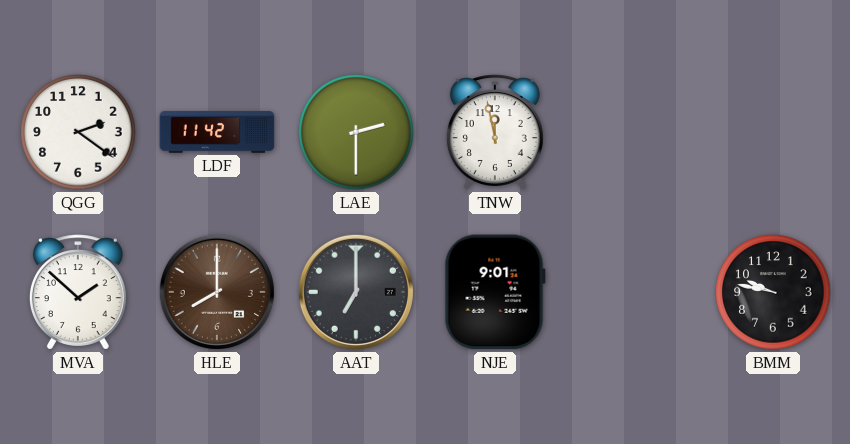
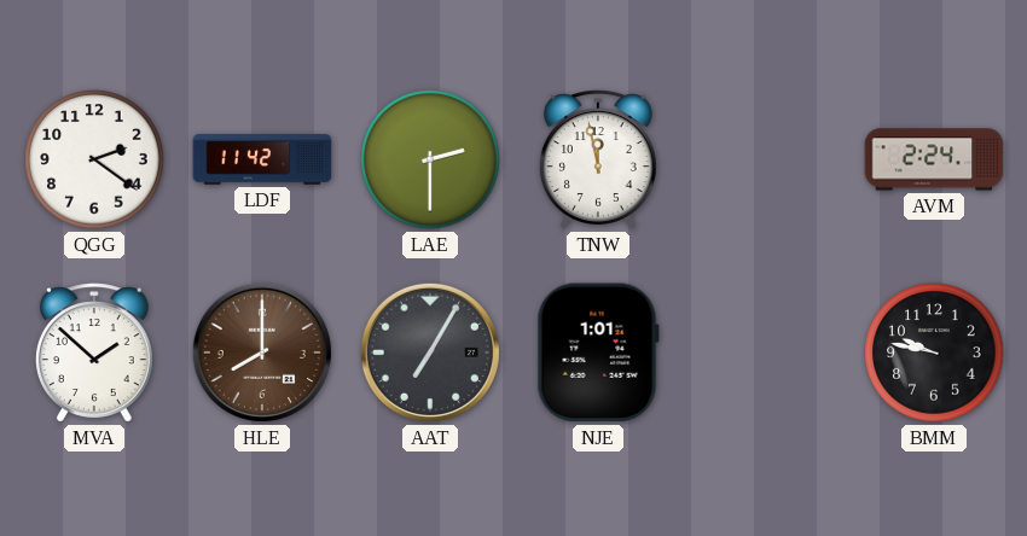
AVM: none -> 2:24 (934, 159)
AAT: 7:00 -> 7:05 (430, 353)
NJE: 9:01 -> 1:01 (598, 353)
